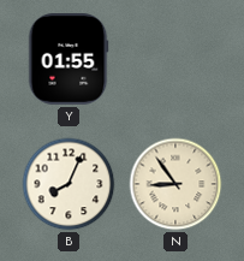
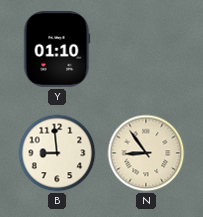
Y: 01:55 -> 01:10 (57, 50)
B: 8:04 -> 8:59 (57, 153)
